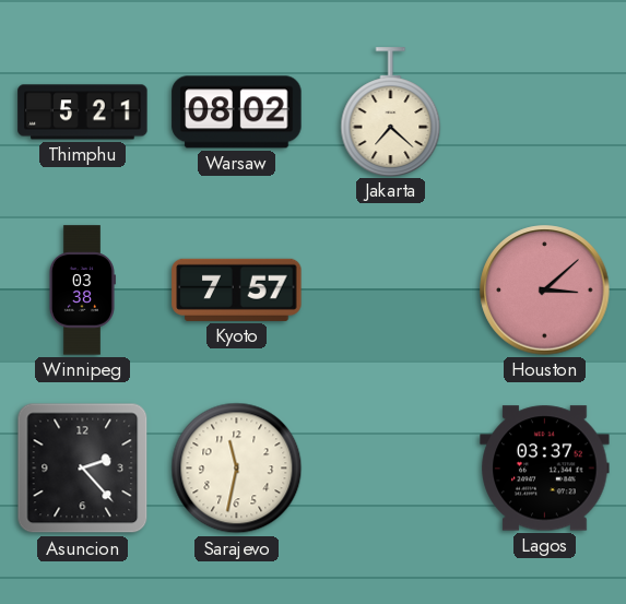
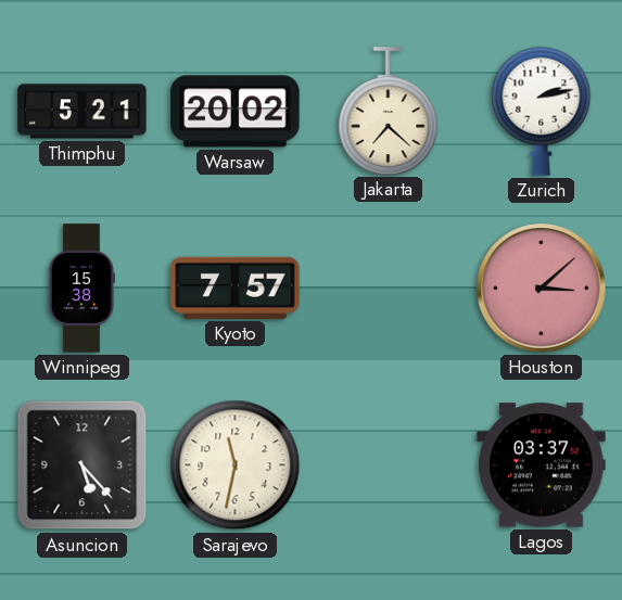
Warsaw: 08:02 -> 20:02 (236, 112)
Zurich: none -> 2:13 (542, 111)
Winnipeg: 03:38 -> 15:38 (81, 289)
Asuncion: 2:23 -> 5:23 (82, 465)
